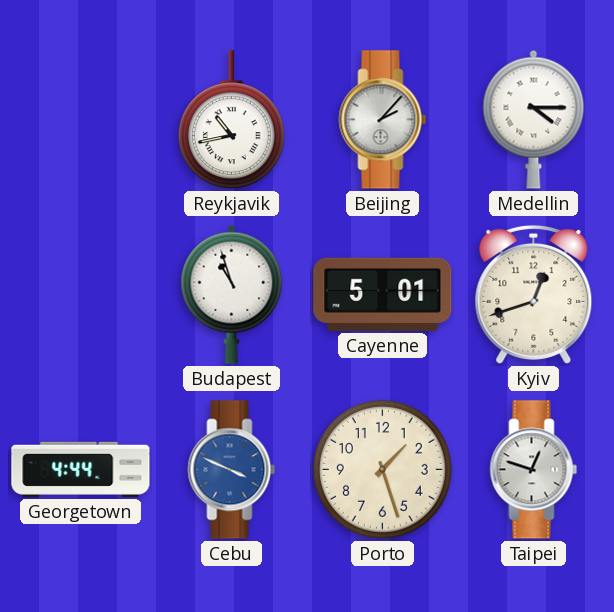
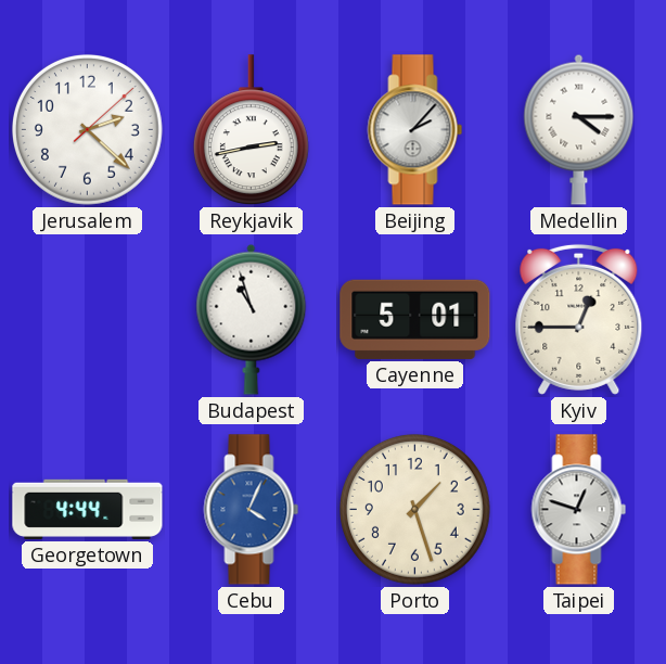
Jerusalem: none -> 2:22 (87, 129)
Reykjavik: 10:43 -> 2:43 (251, 130)
Kyiv: 12:42 -> 12:45 (579, 319)
Cebu: 3:49 -> 4:04 (252, 510)
